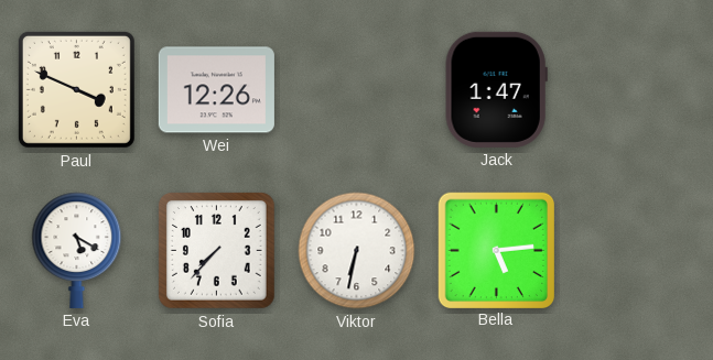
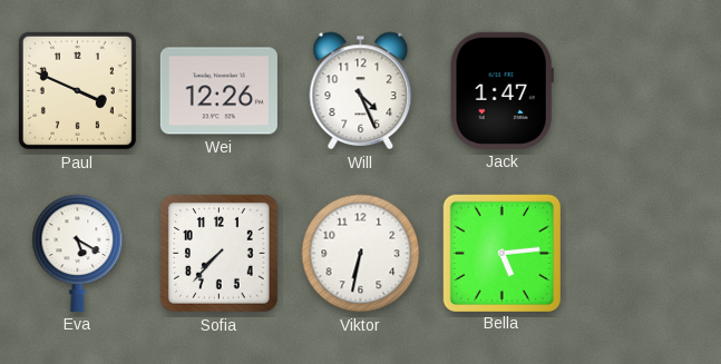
Will: none -> 4:26 (361, 91)
